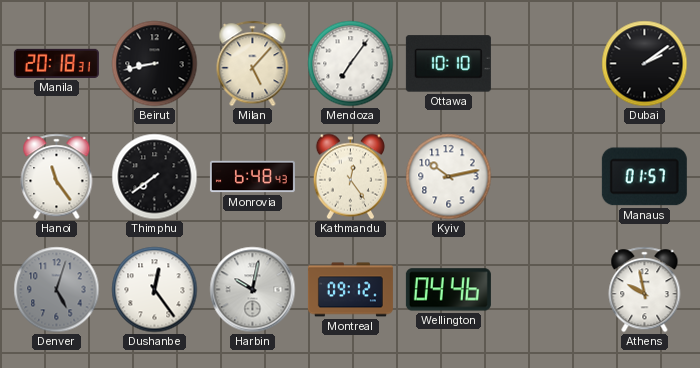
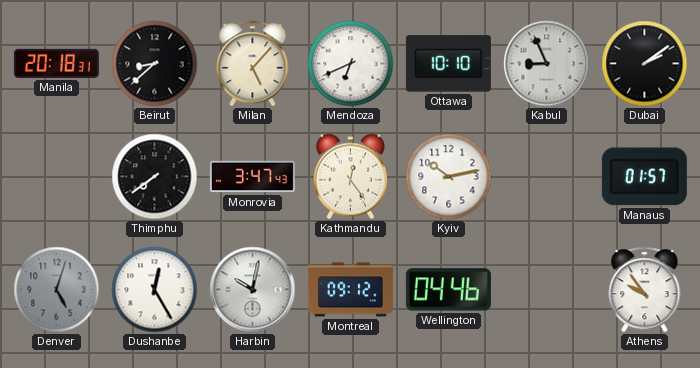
Beirut: 8:43 -> 8:38 (155, 64)
Mendoza: 7:06 -> 6:41 (351, 64)
Kabul: none -> 8:56 (547, 64)
Hanoi: 11:24 -> none (57, 177)
Monrovia: 6:48 -> 3:47 (252, 177)
Dushanbe: 12:24 -> 12:25 (155, 290)
Athens: 9:58 -> 9:54 (645, 290)
